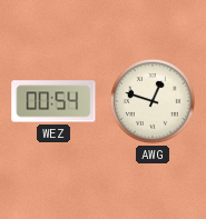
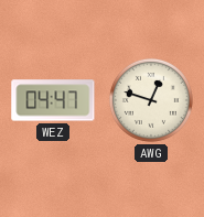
WEZ: 00:54 -> 04:47 (53, 100)
